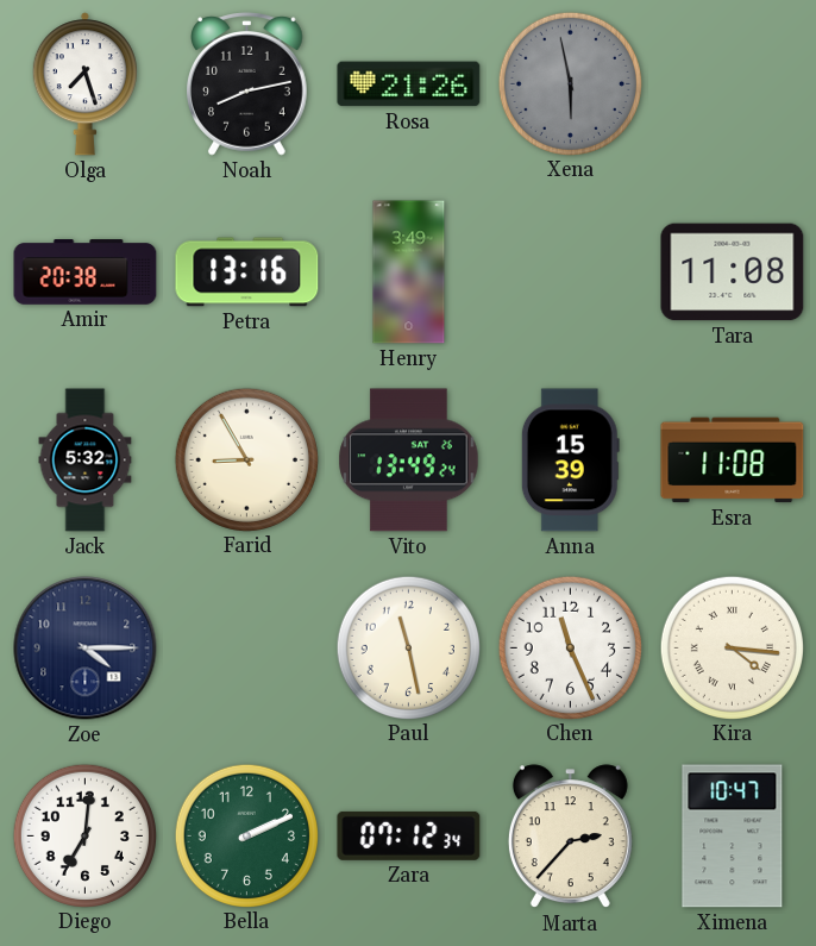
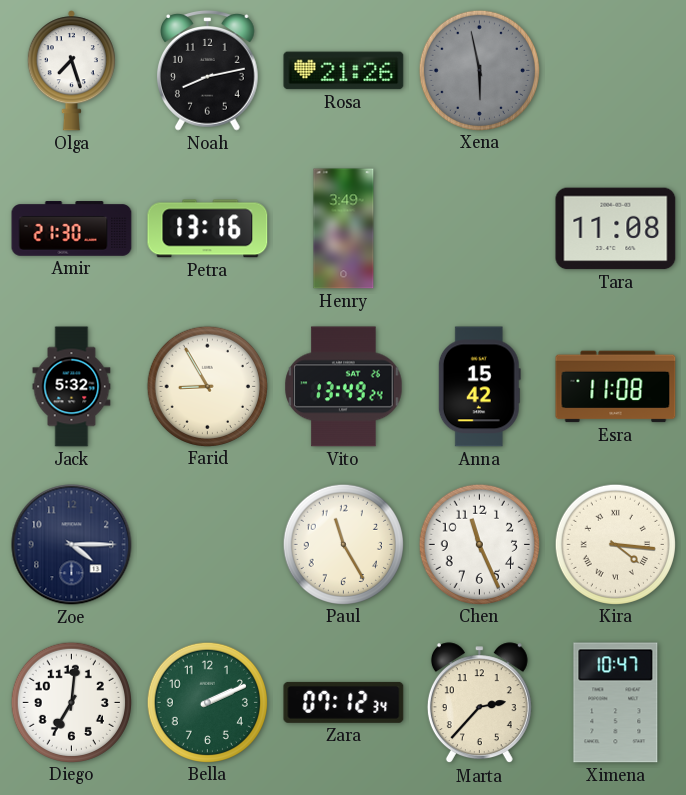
Amir: 20:38 -> 21:30 (72, 229)
Anna: 15:39 -> 15:42 (479, 387)
Paul: 11:28 -> 11:25 (343, 544)
